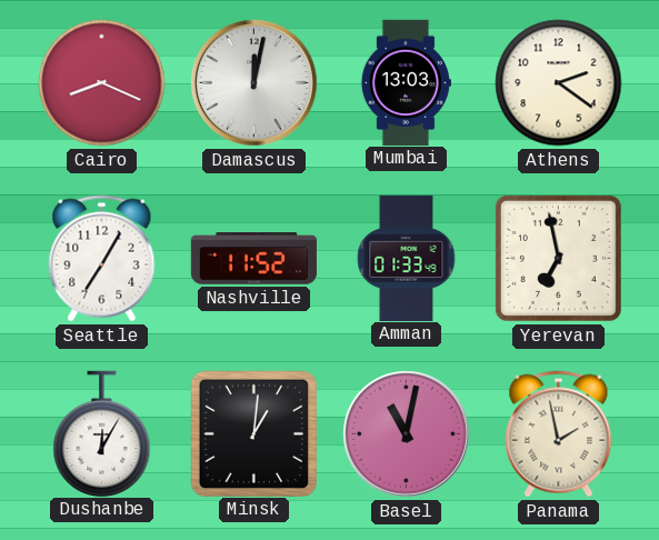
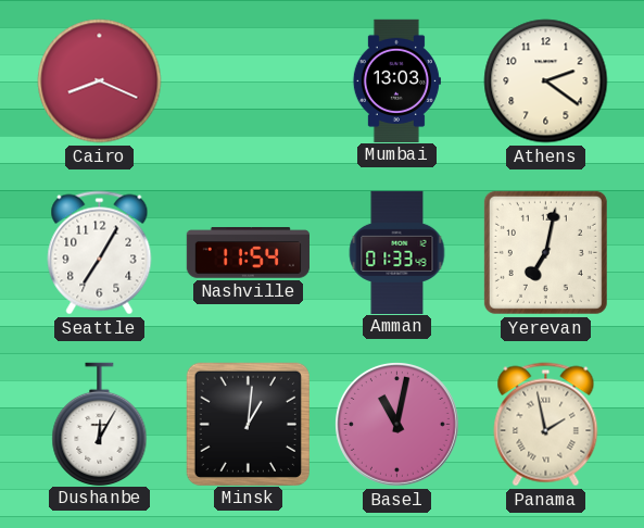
Damascus: 12:02 -> none (254, 83)
Nashville: 11:52 -> 11:54 (248, 253)
Yerevan: 6:58 -> 7:02 (545, 252)
